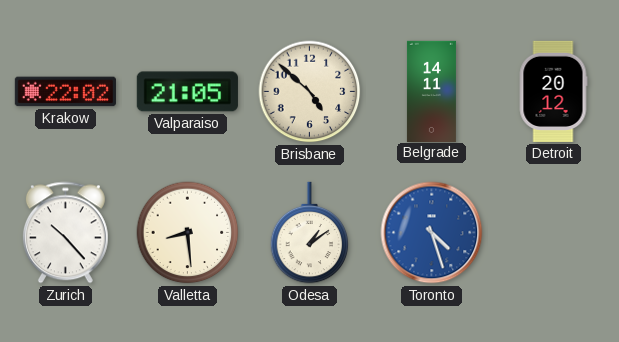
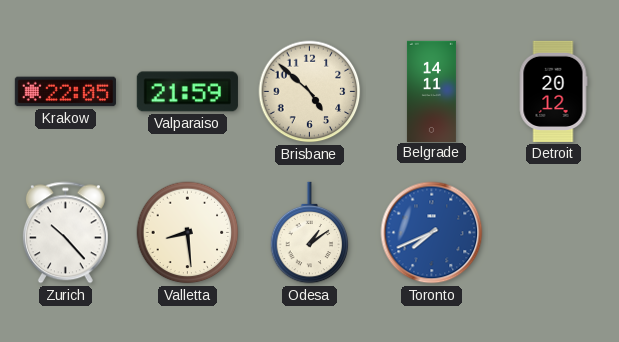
Krakow: 22:02 -> 22:05 (65, 92)
Valparaiso: 21:05 -> 21:59 (187, 92)
Toronto: 4:27 -> 7:41 (432, 233)
